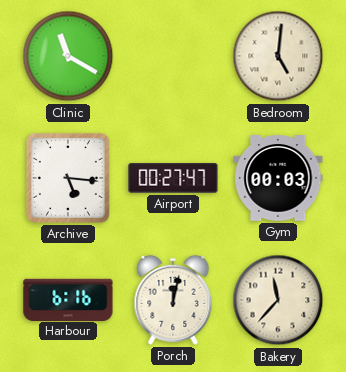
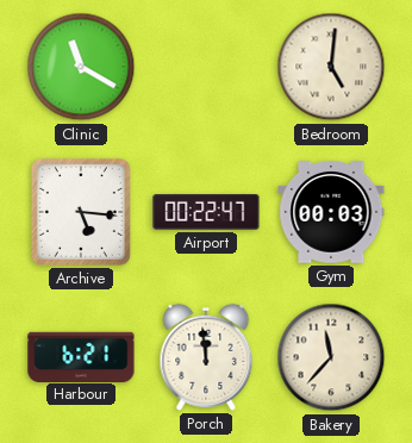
Airport: 00:27 -> 00:22 (206, 212)
Harbour: 6:16 -> 6:21 (81, 356)
Porch: 12:02 -> 11:59 (206, 357)
